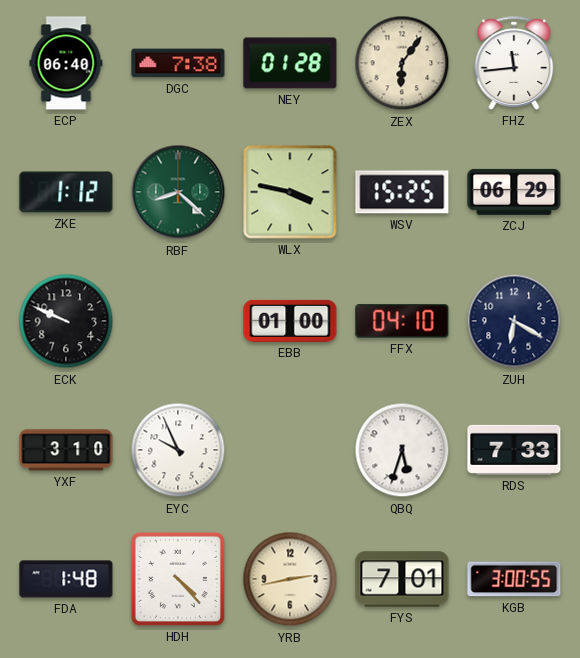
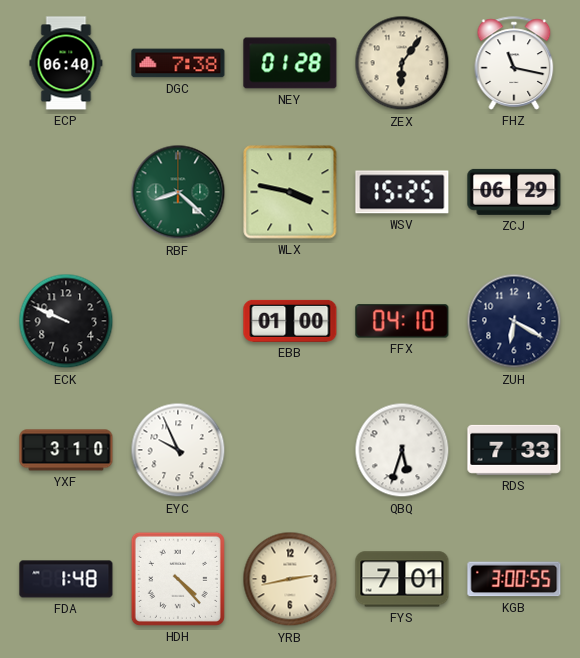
FHZ: 11:44 -> 11:17 (514, 63)
ZKE: 1:12 -> none (66, 192)
